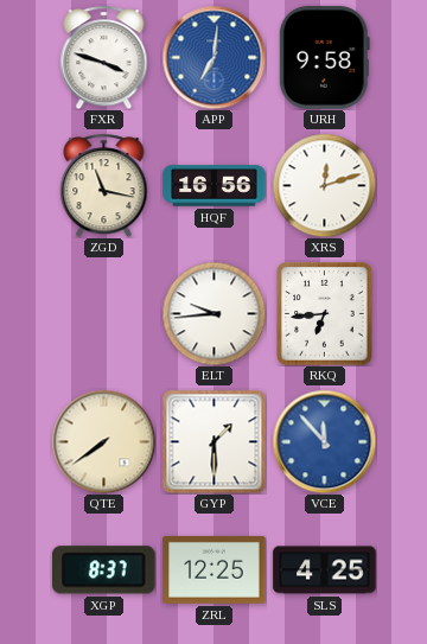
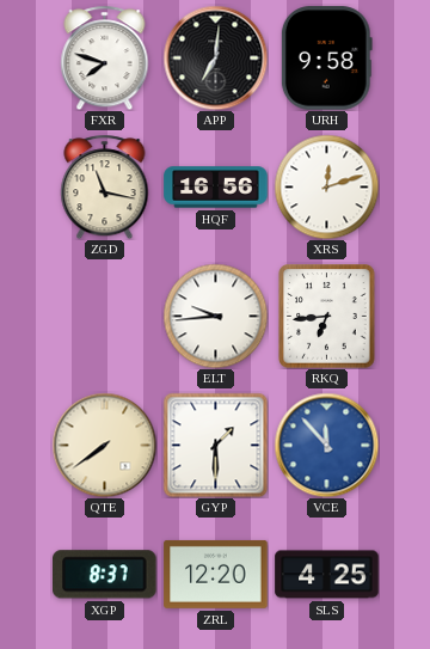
FXR: 3:48 -> 7:48 (105, 57)
APP dial: blue -> black (215, 57)
ZRL: 12:25 -> 12:20 (216, 574)
